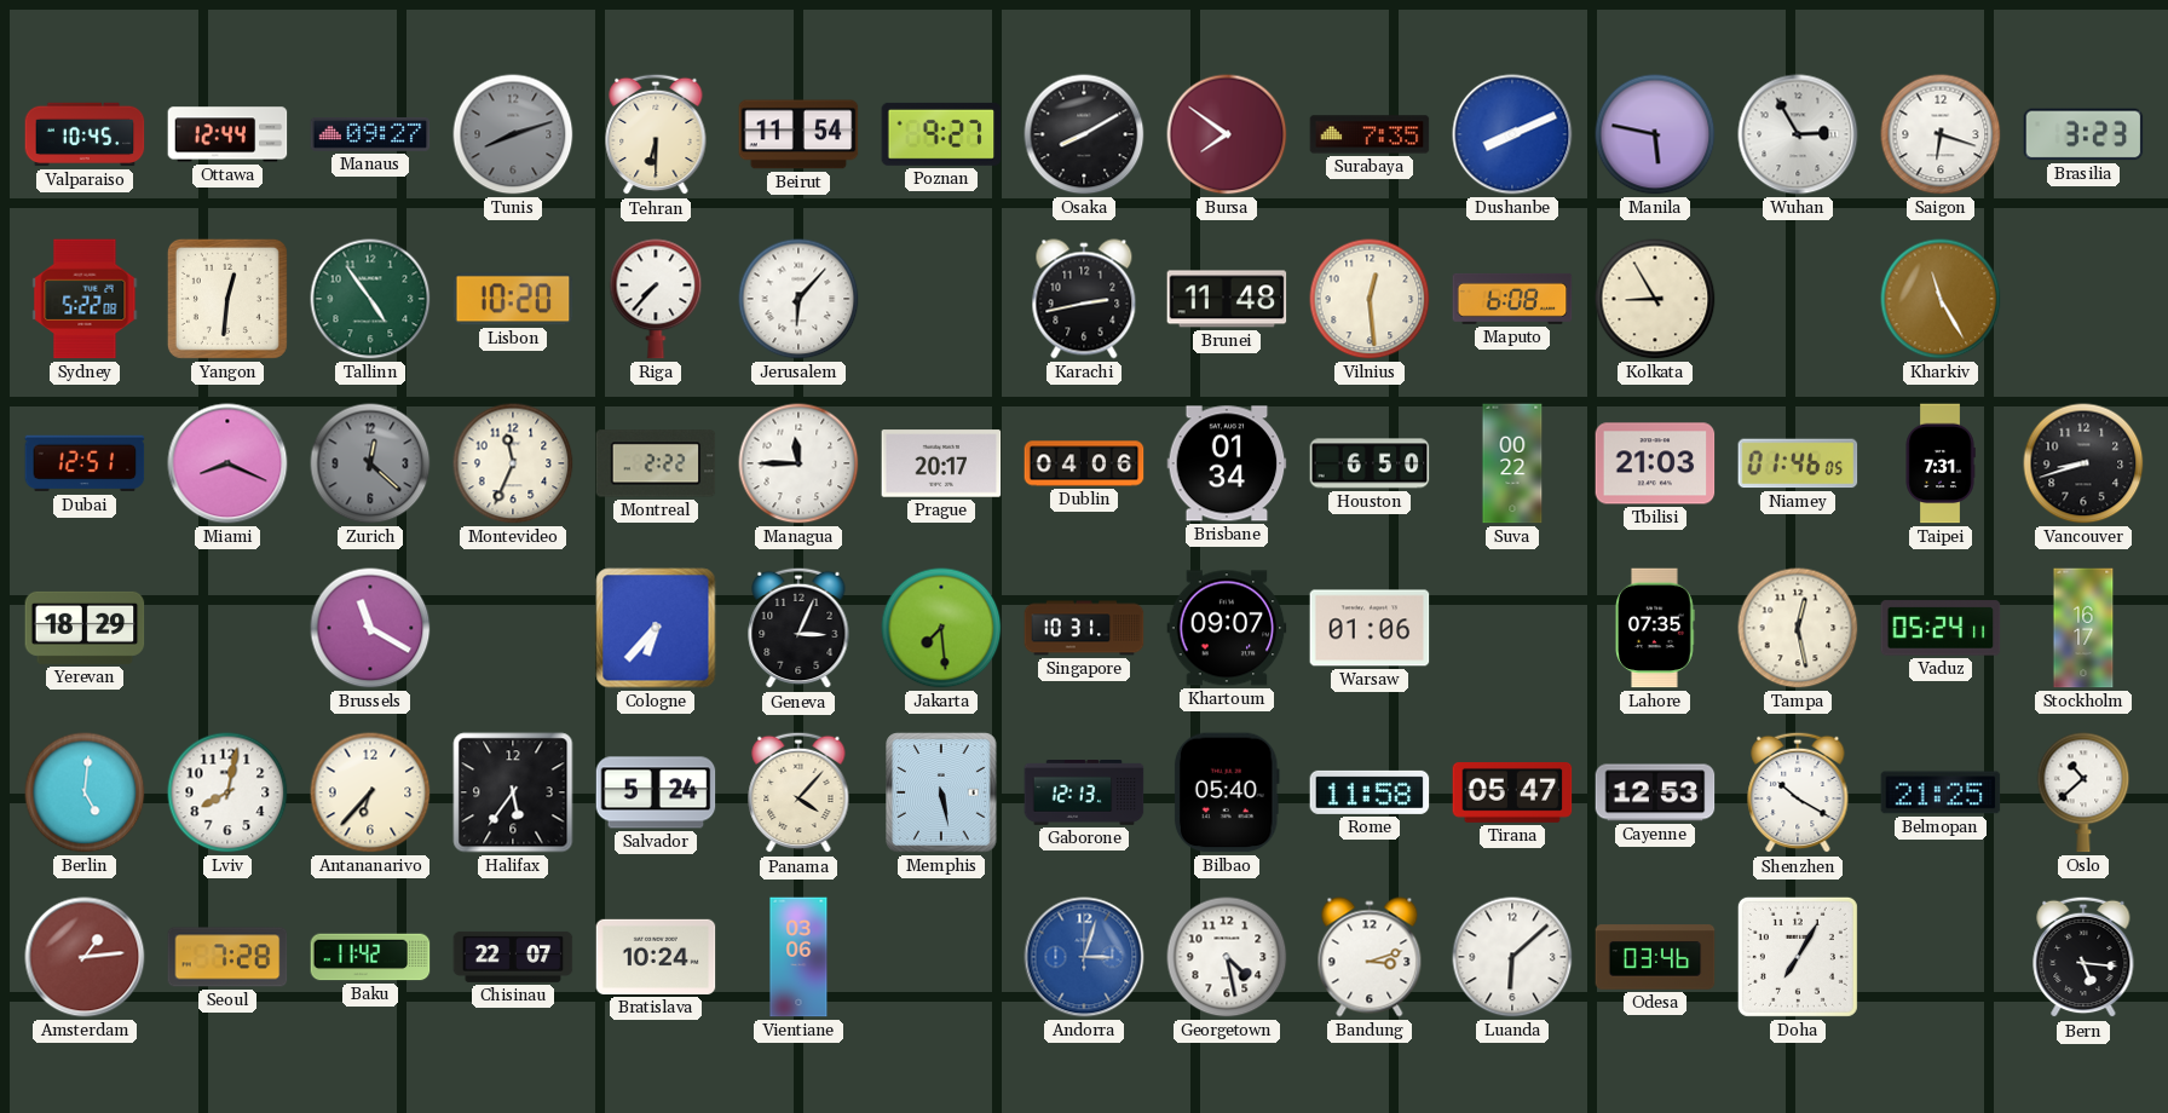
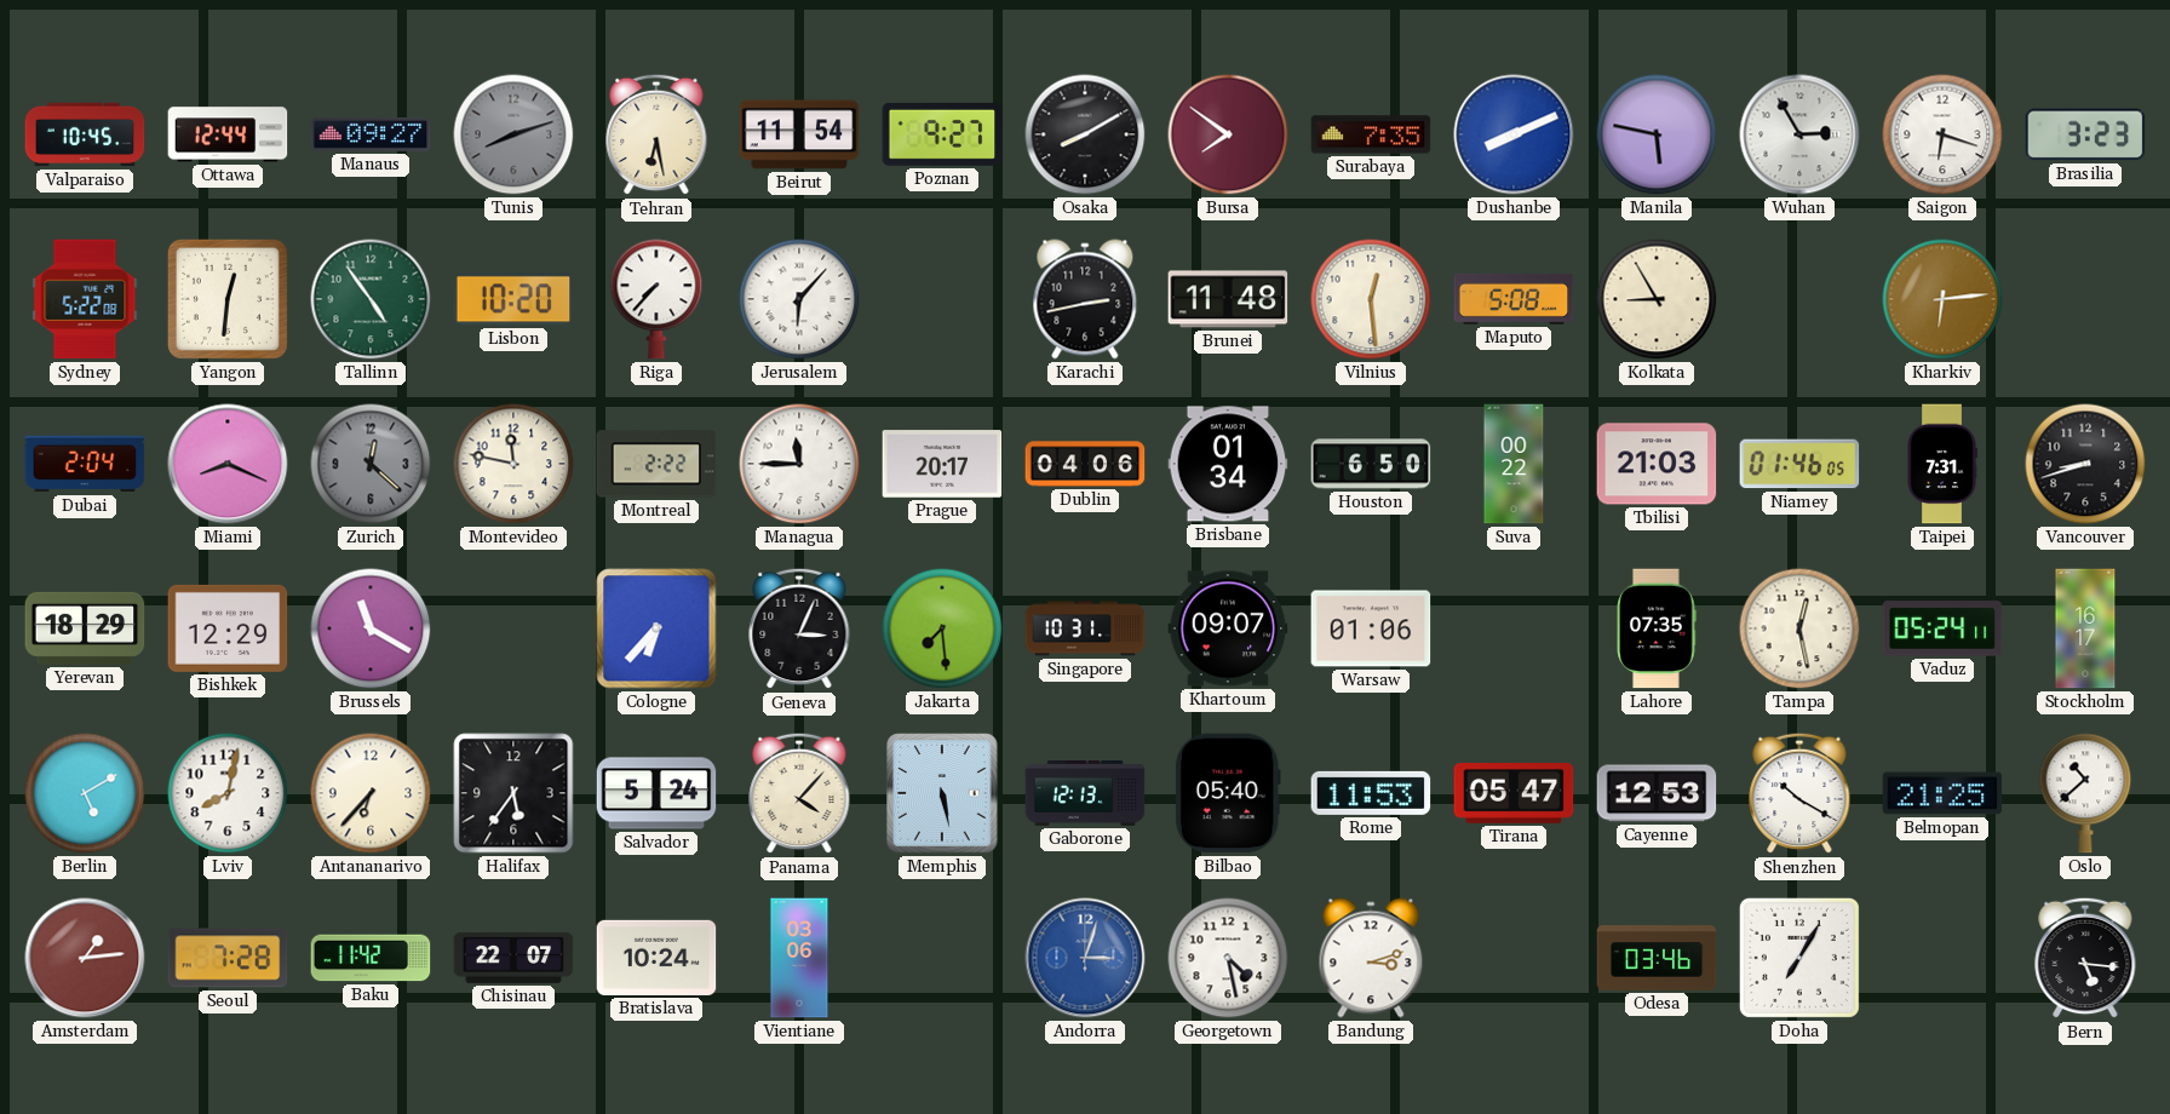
Tehran: 6:30 -> 6:28 (656, 134)
Maputo: 6:08 -> 5:08 (1514, 299)
Kharkiv: 11:25 -> 6:14 (1942, 299)
Dubai: 12:51 -> 2:04 (85, 464)
Montevideo: 11:34 -> 11:47 (513, 464)
Bishkek: none -> 12:29 (228, 628)
Berlin: 5:01 -> 5:10 (85, 793)
Rome: 11:58 -> 11:53 (1371, 793)
Luanda: 6:08 -> none (1512, 957)
